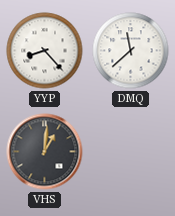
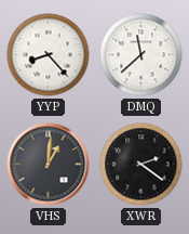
XWR: none -> 2:21 (141, 165)
